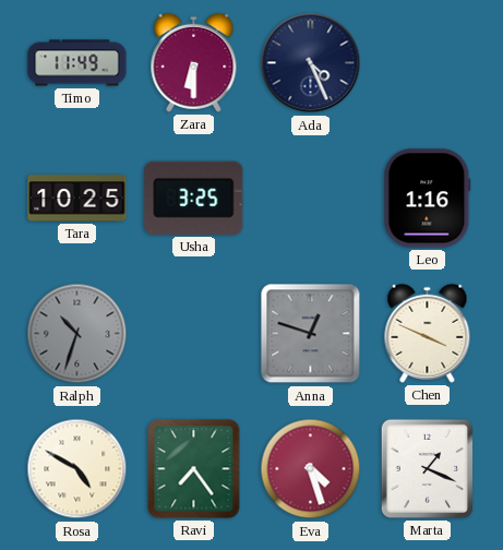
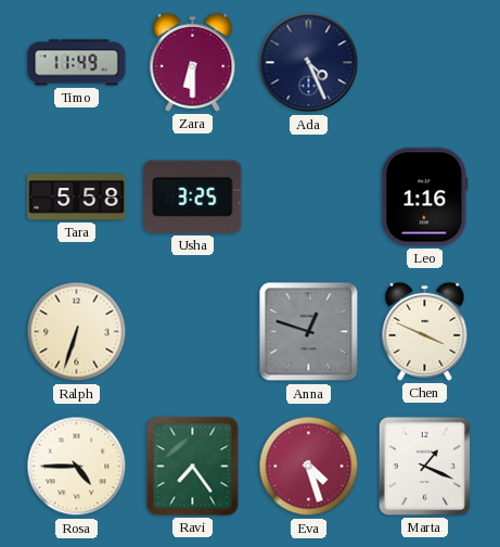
Tara: 10:25 -> 5:58 (77, 198)
Ralph: 10:33 -> 6:33 (77, 332)
Ralph dial: grey -> cream (77, 332)
Rosa: 4:50 -> 4:45 (77, 467)
